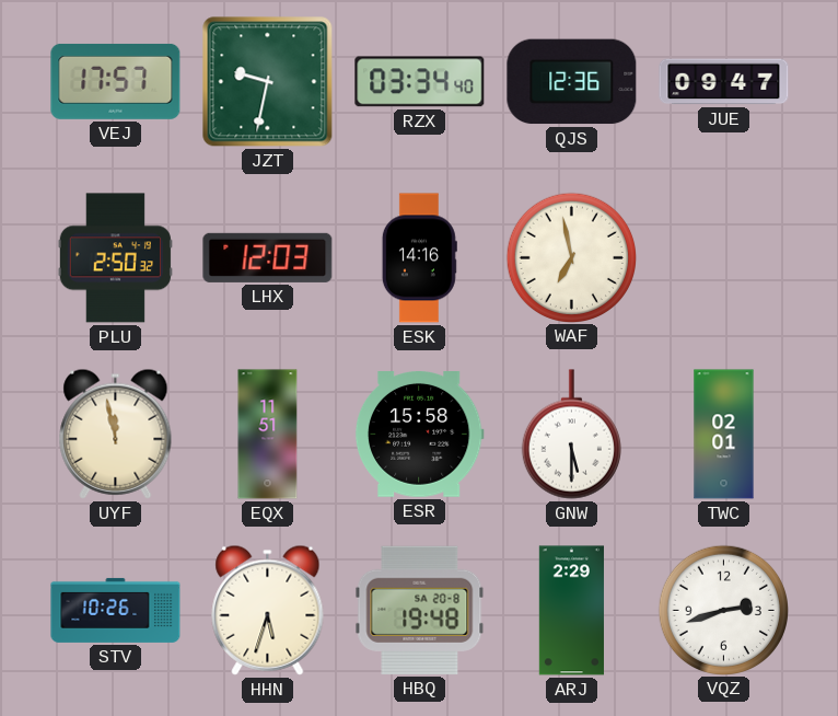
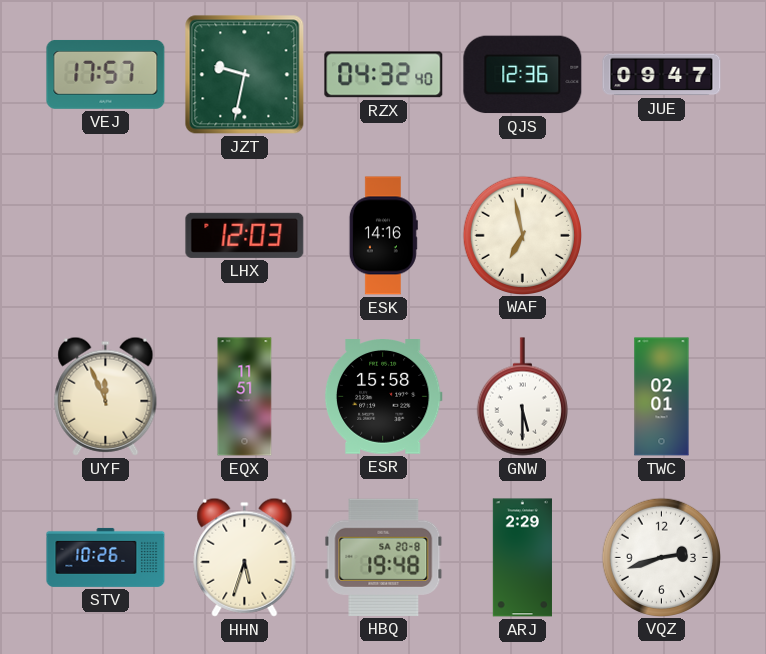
RZX: 03:34 -> 04:32 (384, 75)
PLU: 2:50 -> none (115, 258)
UYF: 11:58 -> 11:56 (106, 396)
